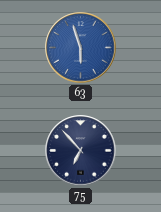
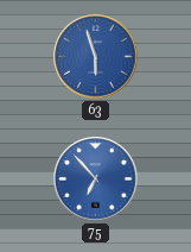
75 dial: navy -> blue (96, 179)
